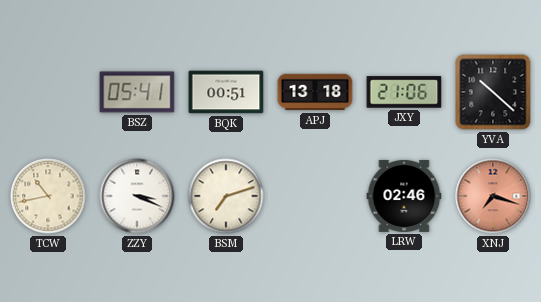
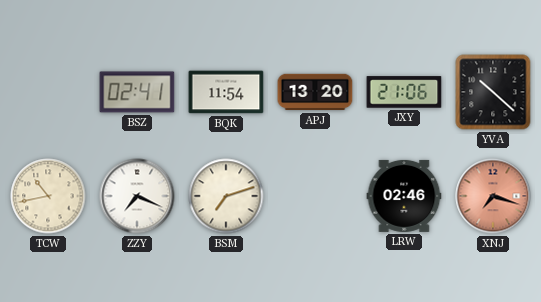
BSZ: 05:41 -> 02:41 (137, 92)
BQK: 00:51 -> 11:54 (226, 92)
APJ: 13:18 -> 13:20 (315, 92)
ZZY: 3:19 -> 7:19 (137, 196)
